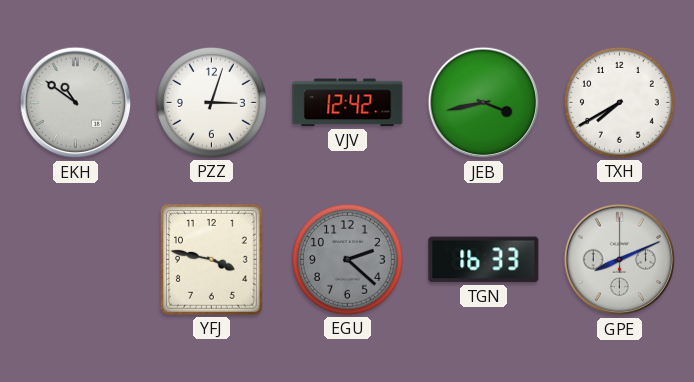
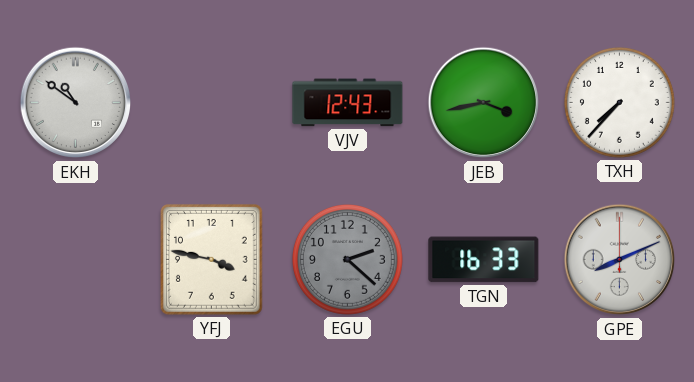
PZZ: 3:03 -> none (211, 102)
VJV: 12:42 -> 12:43 (348, 103)
TXH: 7:40 -> 7:37 (619, 102)
